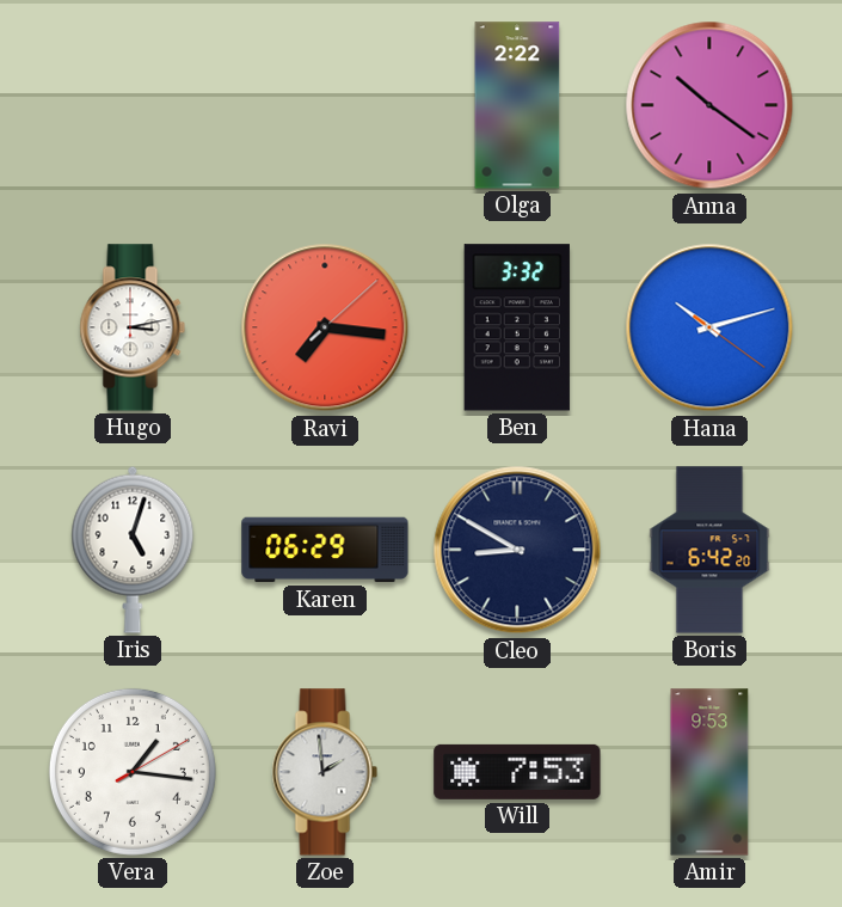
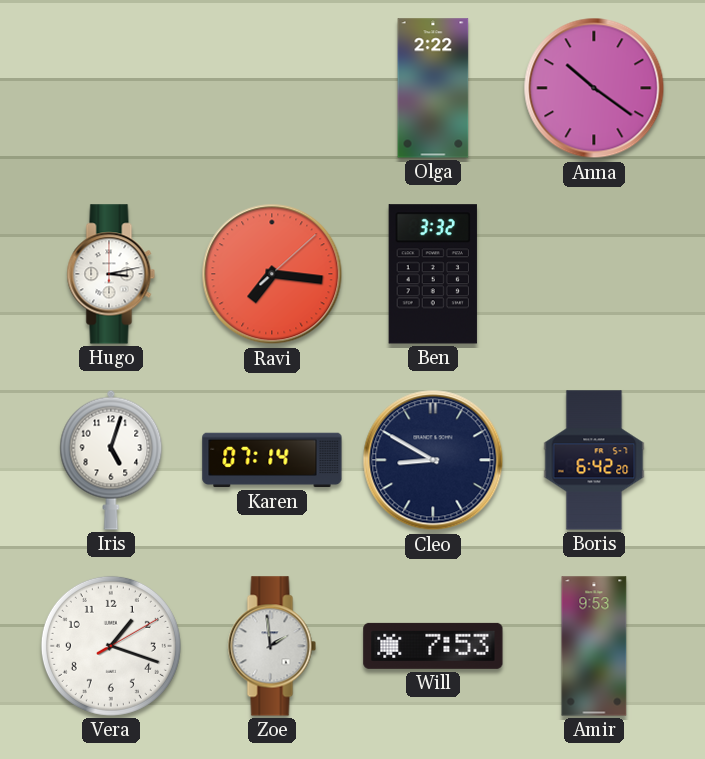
Hana: 10:12 -> none (709, 327)
Karen: 06:29 -> 07:14 (272, 460)
Vera: 1:16 -> 1:18 (111, 646)
